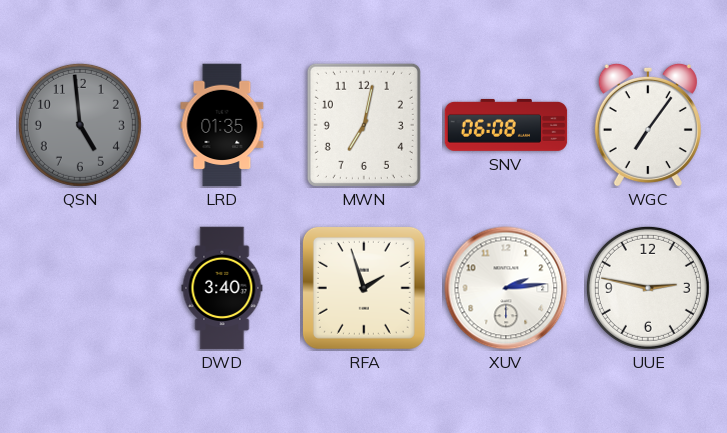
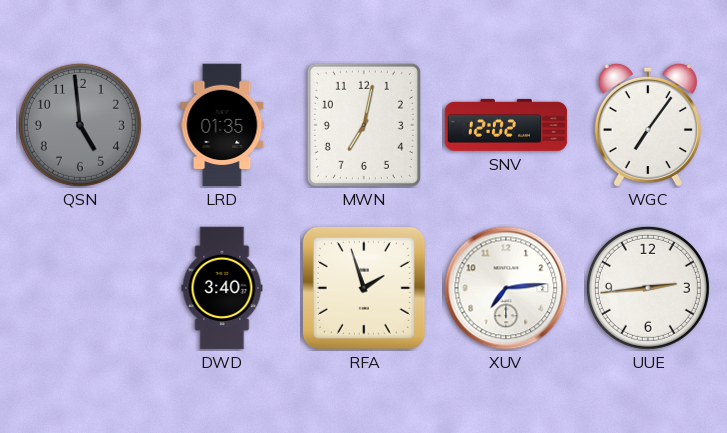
SNV: 06:08 -> 12:02 (506, 125)
XUV: 2:14 -> 7:14 (506, 288)
UUE: 2:47 -> 2:44 (648, 288)
